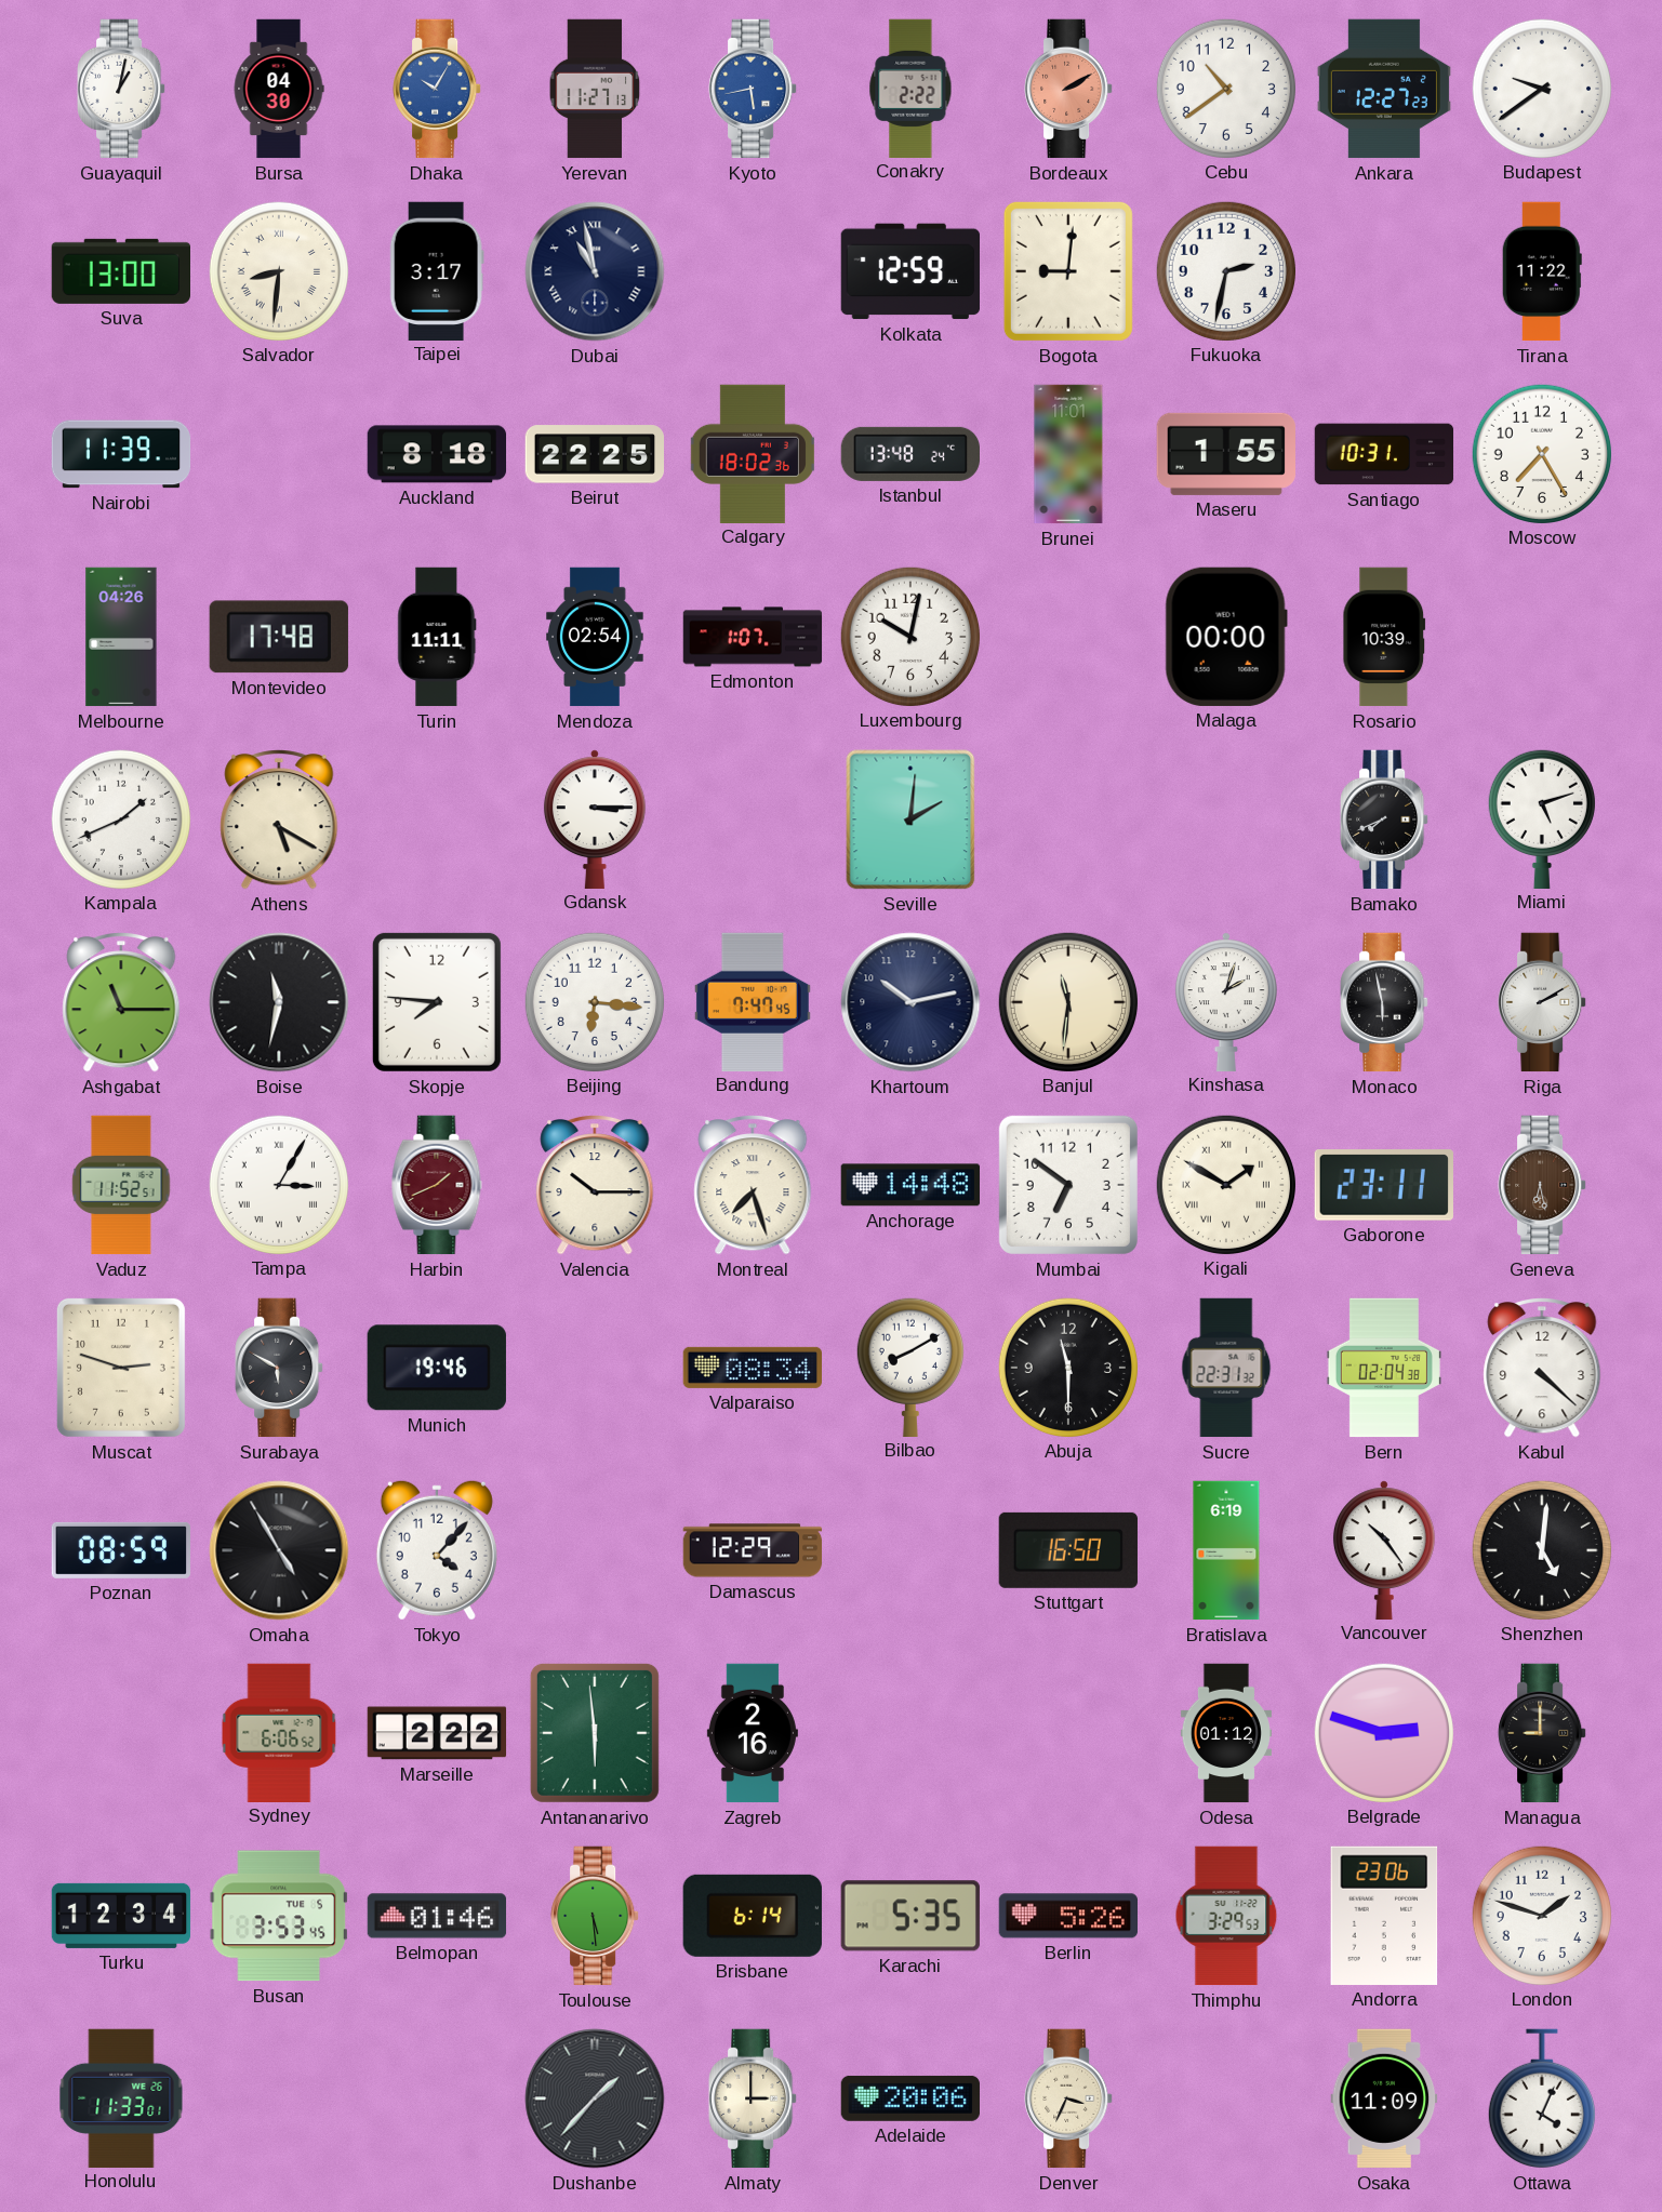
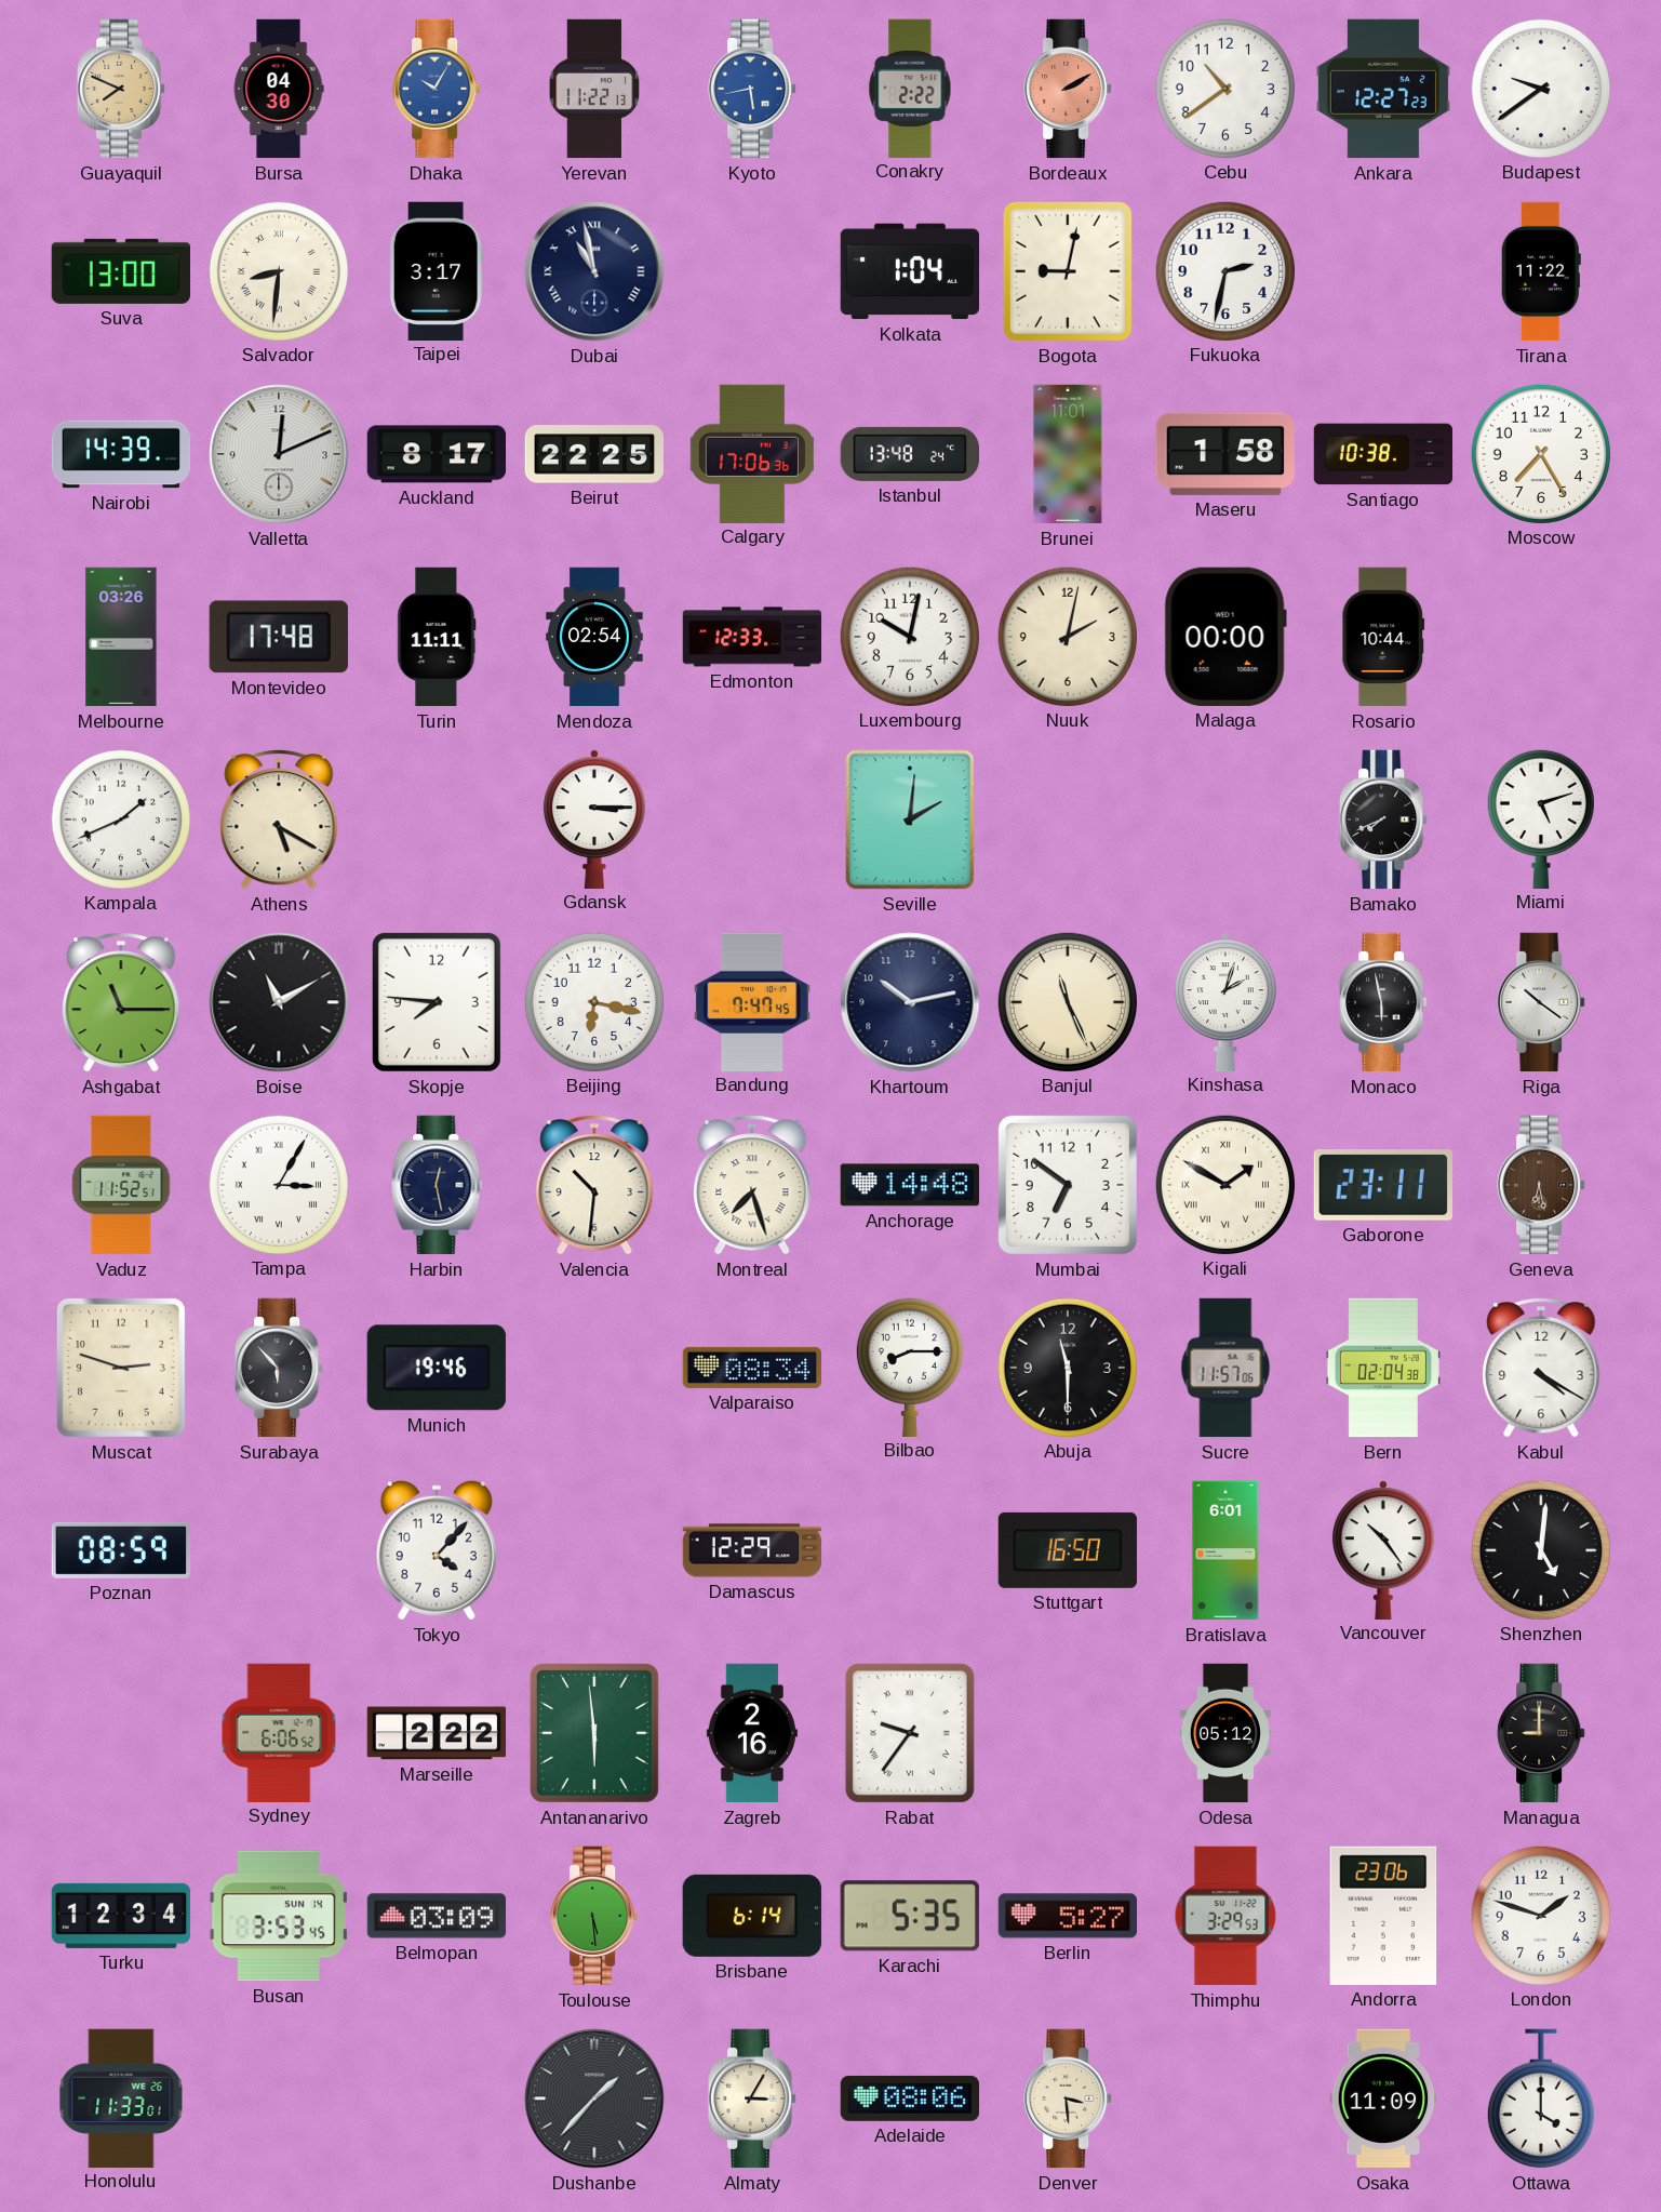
Guayaquil: 1:02 -> 7:49 (121, 89)
Guayaquil dial: white -> champagne (121, 89)
Yerevan: 11:27 -> 11:22 (594, 89)
Kolkata: 12:59 -> 1:04 (909, 271)
Bogota: 9:01 -> 9:02 (1068, 271)
Nairobi: 11:39 -> 14:39 (121, 454)
Valletta: none -> 12:11 (279, 454)
Auckland: 8:18 -> 8:17 (437, 454)
Calgary: 18:02 -> 17:06 (752, 453)
Maseru: 1:55 -> 1:58 (1224, 454)
Santiago: 10:31 -> 10:38 (1383, 454)
Melbourne: 04:26 -> 03:26 (121, 637)
Edmonton: 1:07 -> 12:33 (752, 637)
Nuuk: none -> 2:02 (1067, 636)
Rosario: 10:39 -> 10:44 (1383, 637)
Boise: 11:32 -> 11:10 (279, 1002)
Beijing: 6:16 -> 6:17 (593, 1001)
Banjul: 11:31 -> 11:26 (1067, 1001)
Riga: 2:10 -> 10:21 (1541, 1002)
Harbin: 1:41 -> 12:28 (437, 1185)
Harbin dial: burgundy -> navy (437, 1185)
Valencia: 10:15 -> 10:31 (594, 1186)
Surabaya: 5:50 -> 5:53 (279, 1368)
Bilbao: 8:10 -> 8:15 (910, 1367)
Sucre: 22:31 -> 11:57 (1225, 1368)
Kabul: 4:22 -> 4:20 (1541, 1369)
Omaha: 4:55 -> none (279, 1550)
Bratislava: 6:19 -> 6:01 (1225, 1550)
Rabat: none -> 9:36 (910, 1733)
Odesa: 01:12 -> 05:12 (1225, 1733)
Belgrade: 2:48 -> none (1383, 1732)
Busan date: TUE 5 -> SUN 14 (279, 1916)
Belmopan: 01:46 -> 03:09 (437, 1916)
Berlin: 5:26 -> 5:27 (1067, 1916)
Almaty: 3:00 -> 3:05 (752, 2098)
Adelaide: 20:06 -> 08:06 (909, 2098)
Denver: 3:34 -> 3:29 (1068, 2098)
Ottawa: 4:04 -> 4:00 (1541, 2098)
